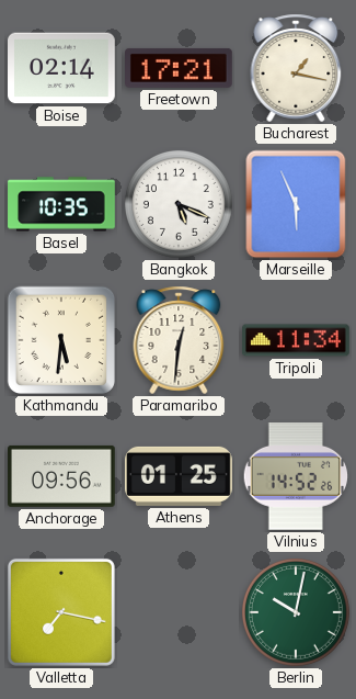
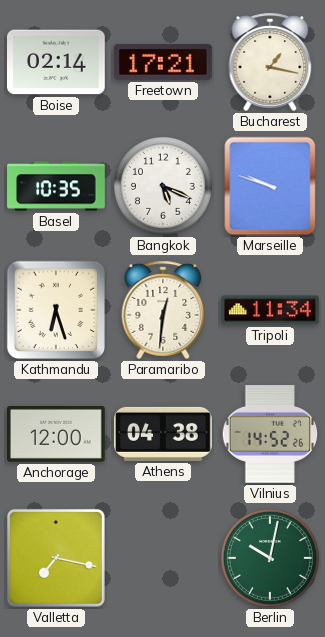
Marseille: 5:56 -> 9:48 (270, 186)
Kathmandu: 5:31 -> 6:27 (55, 310)
Anchorage: 09:56 -> 12:00 (57, 434)
Athens: 01:25 -> 04:38 (164, 434)
